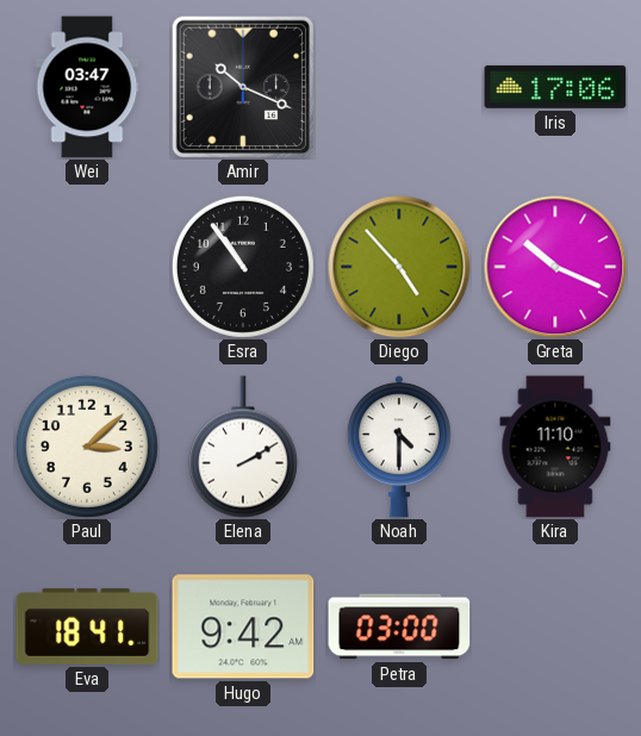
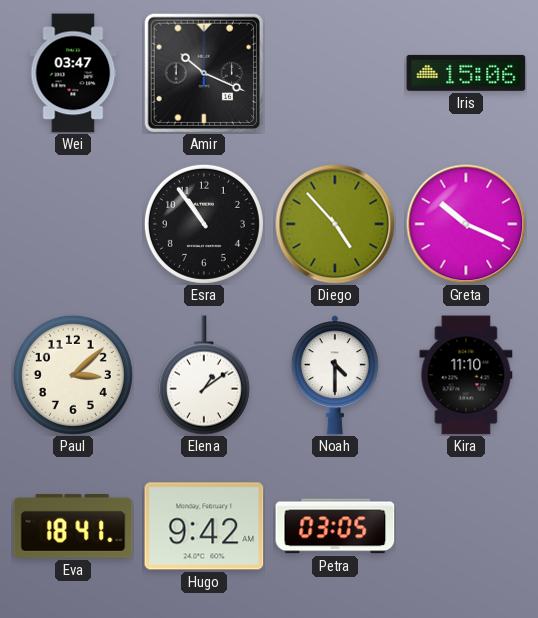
Iris: 17:06 -> 15:06 (466, 73)
Elena: 2:10 -> 1:09 (204, 375)
Petra: 03:00 -> 03:05 (335, 526)
